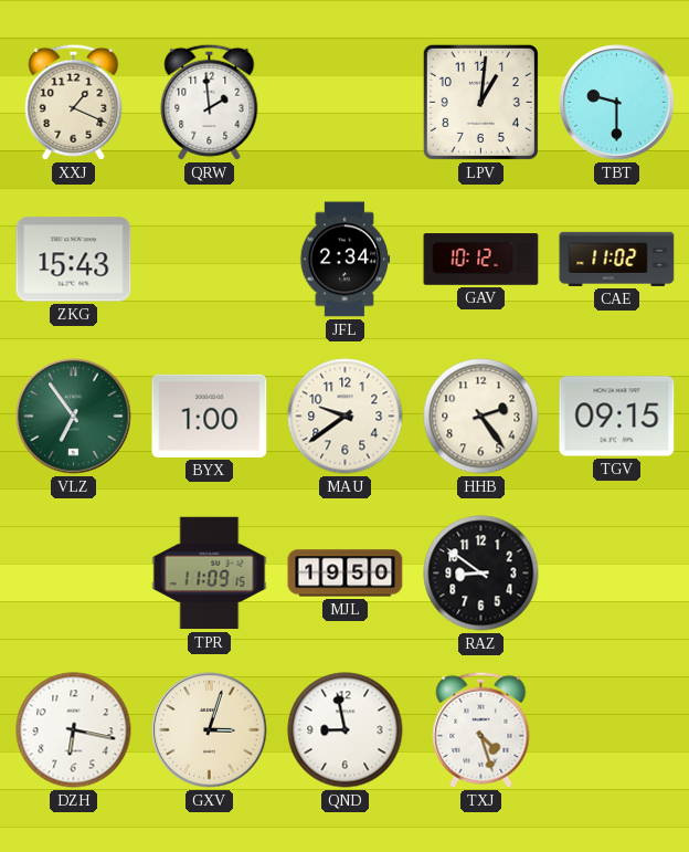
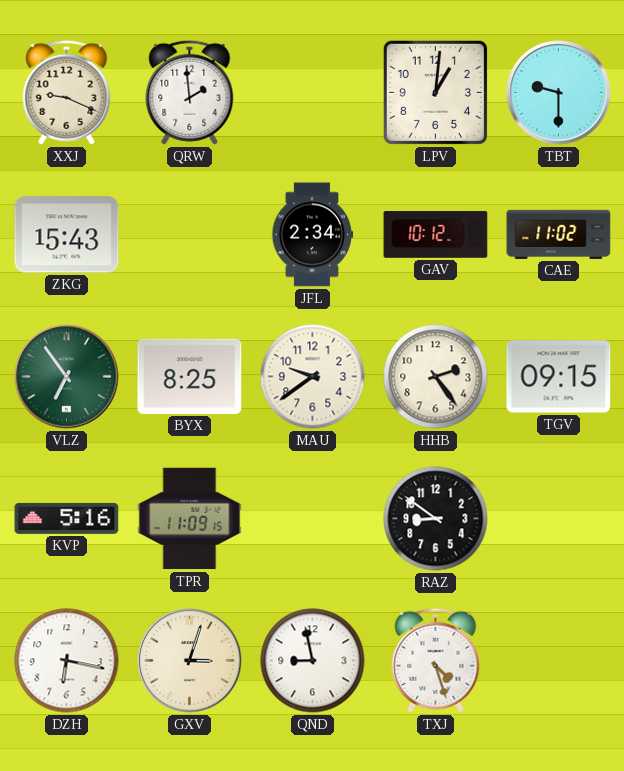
XXJ: 1:19 -> 9:19 (67, 92)
BYX: 1:00 -> 8:25 (190, 376)
KVP: none -> 5:16 (67, 518)
MJL: 19:50 -> none (346, 574)
